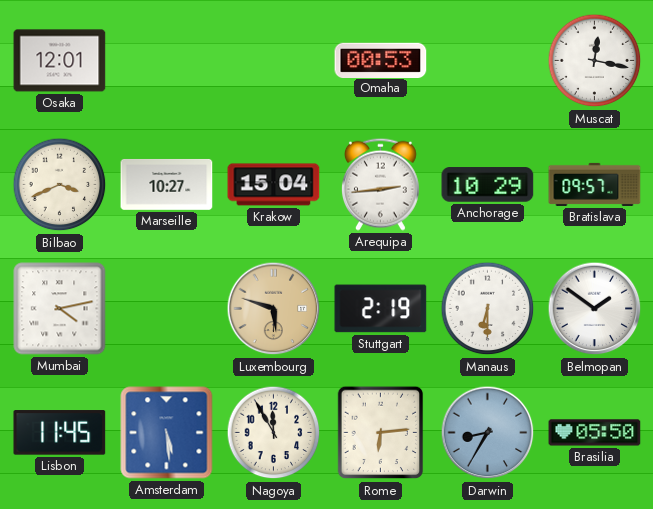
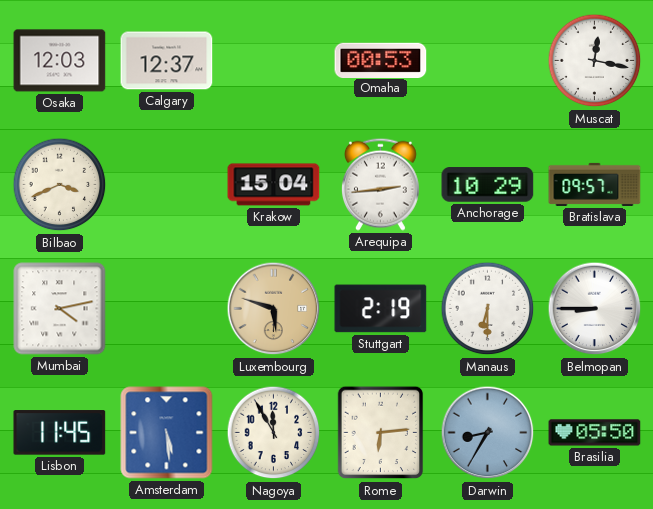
Osaka: 12:01 -> 12:03 (60, 61)
Calgary: none -> 12:37 (167, 61)
Marseille: 10:27 -> none (167, 184)
Belmopan: 1:51 -> 8:45 (595, 309)
